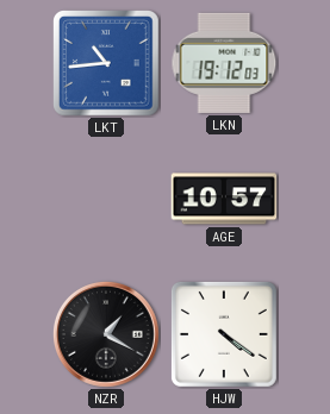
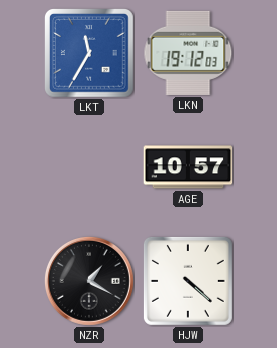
LKT: 10:44 -> 11:35 (90, 54)
HJW: 4:21 -> 4:22 (188, 281)
